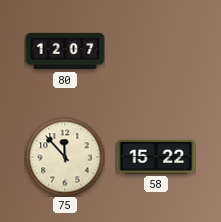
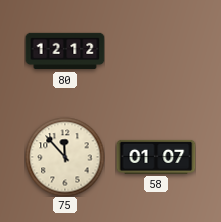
80: 12:07 -> 12:12 (65, 51)
58: 15:22 -> 01:07 (156, 157)
